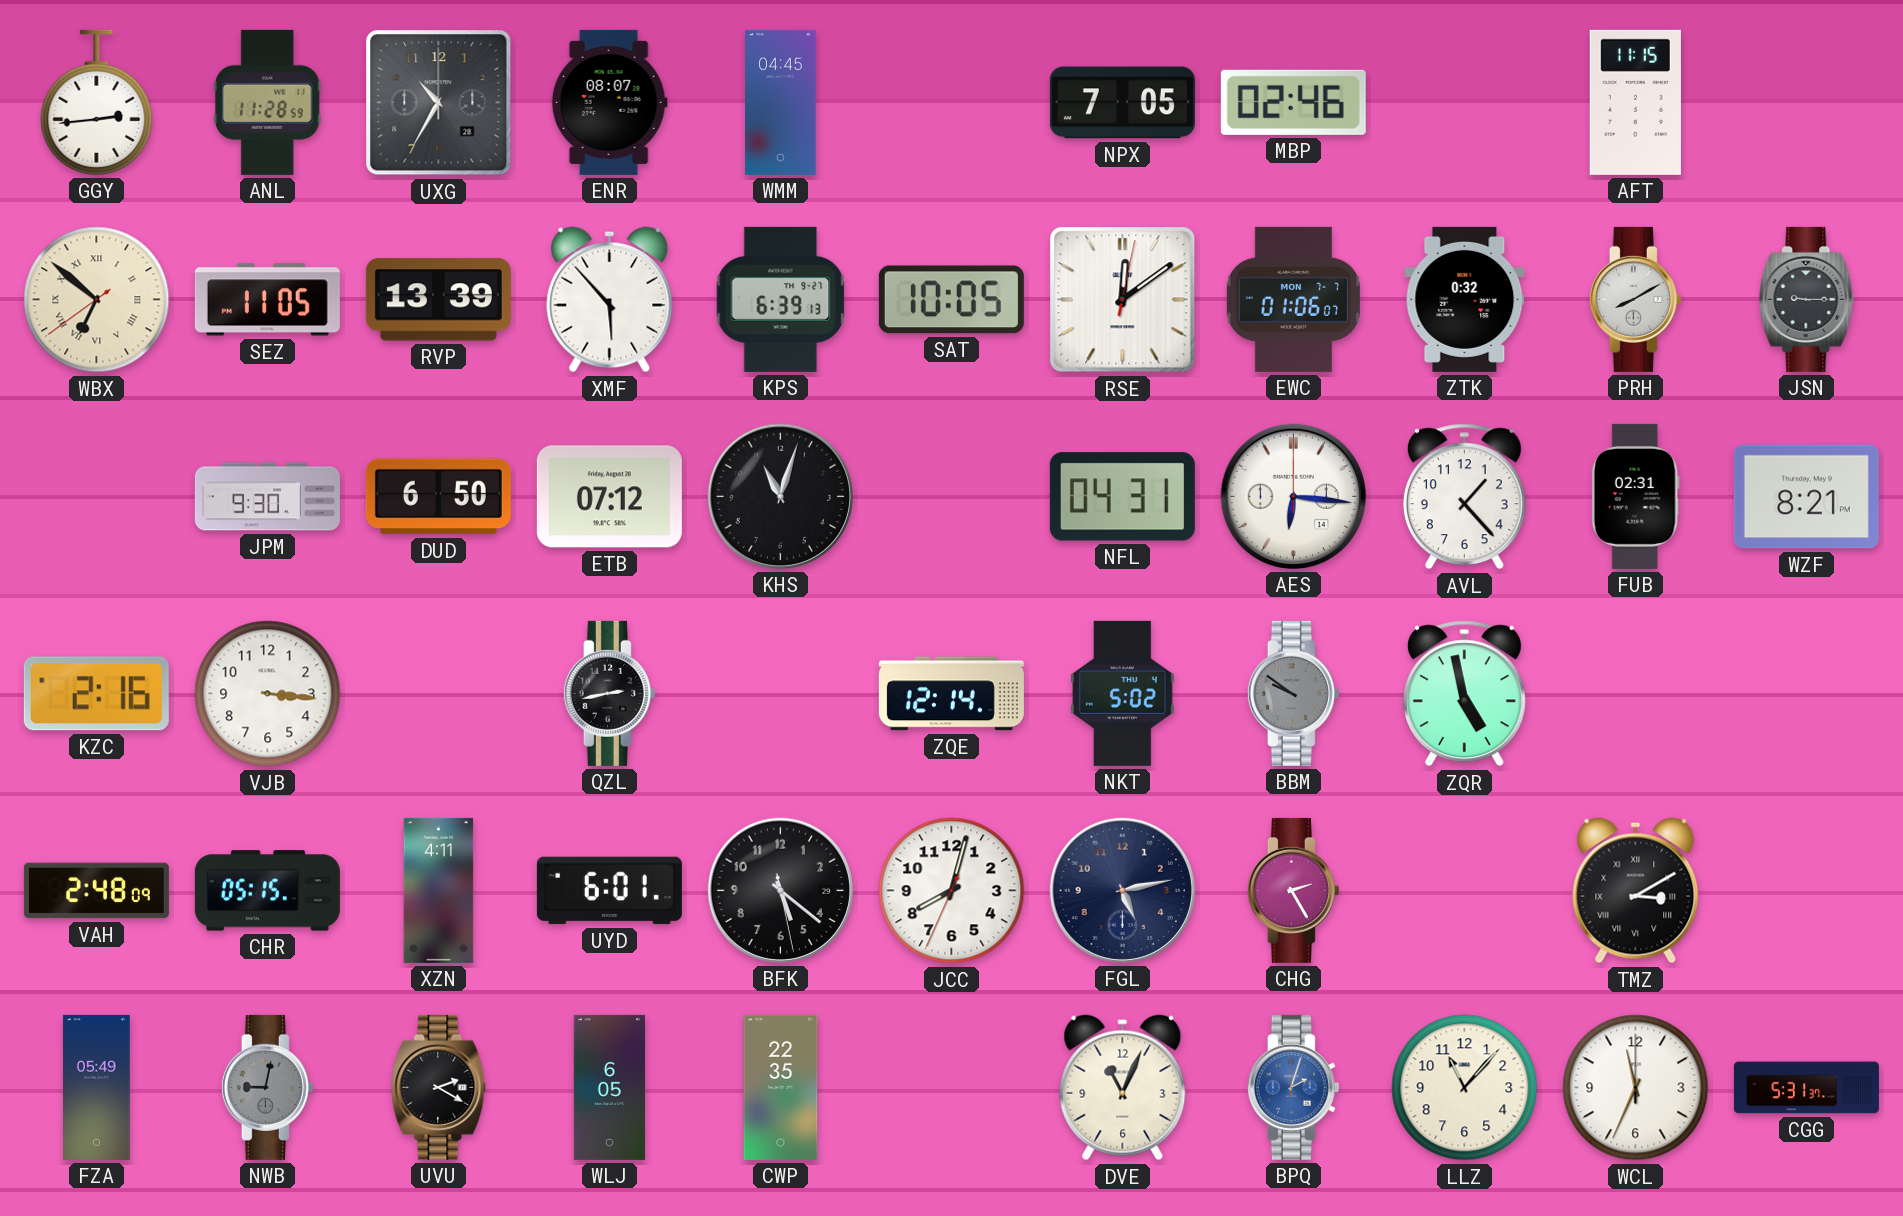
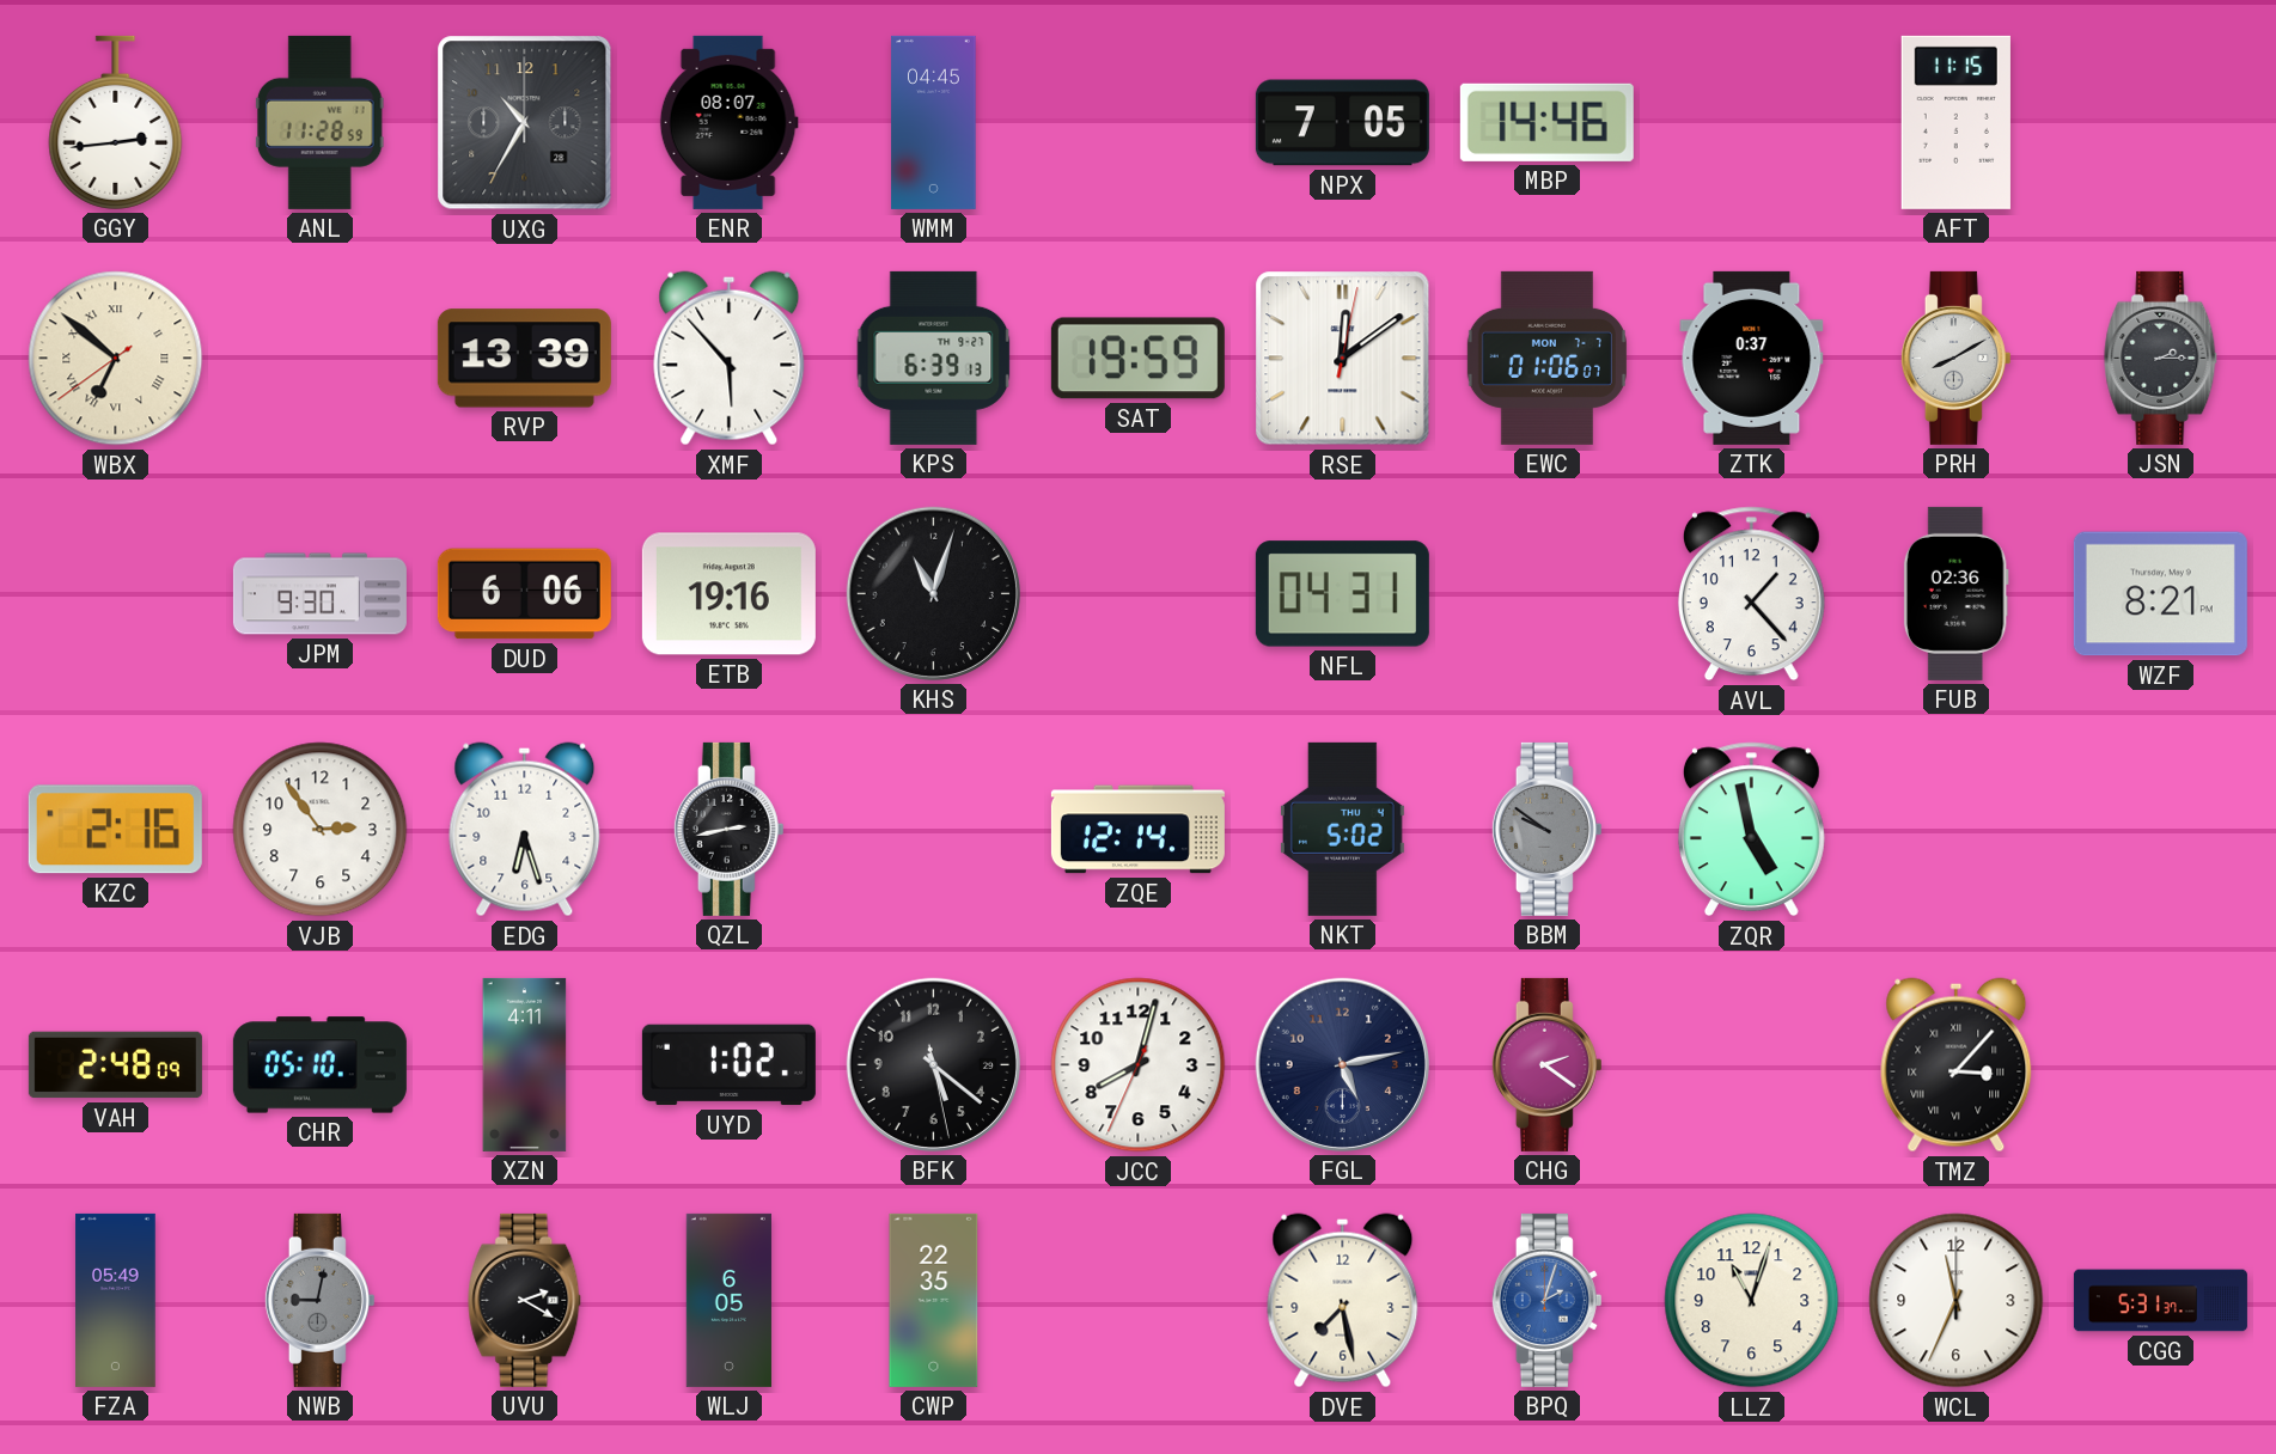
MBP: 02:46 -> 14:46 (1546, 122)
SEZ: 11:05 -> none (267, 300)
SAT: 10:05 -> 19:59 (1137, 359)
ZTK: 0:32 -> 0:37 (1752, 358)
JSN: 9:15 -> 2:15 (2161, 358)
DUD: 6:50 -> 6:06 (524, 594)
ETB: 07:12 -> 19:16 (728, 594)
AES: 6:16 -> none (1293, 496)
FUB: 02:31 -> 02:36 (1955, 593)
VJB: 3:16 -> 2:54 (321, 830)
EDG: none -> 6:27 (525, 830)
CHR: 05:15 -> 05:10 (319, 1065)
UYD: 6:01 -> 1:02 (728, 1065)
CHG: 2:25 -> 2:21 (1546, 1064)
TMZ: 3:10 -> 3:07 (1957, 1065)
DVE: 11:04 -> 7:28 (1343, 1301)
LLZ: 11:07 -> 11:03 (1752, 1301)
